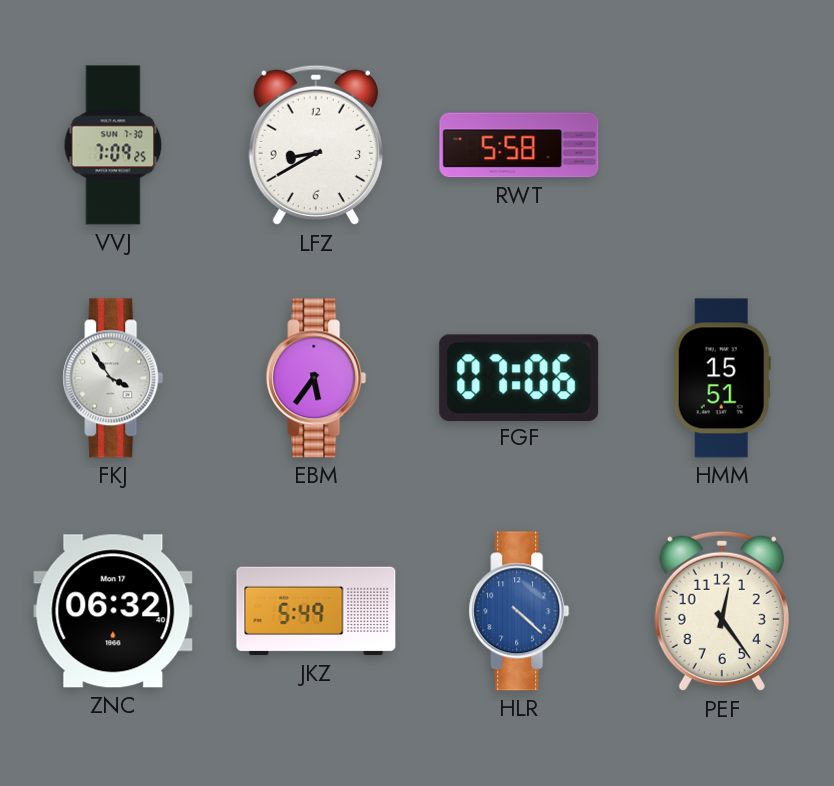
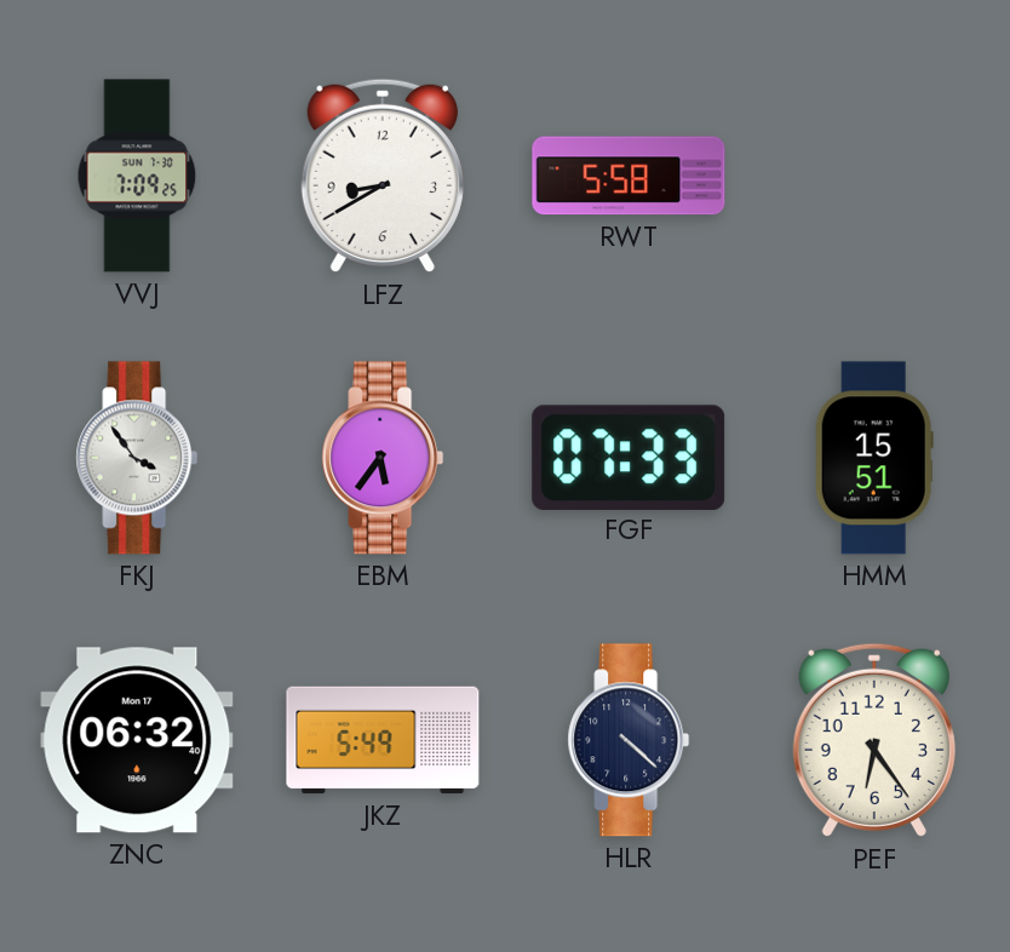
FGF: 07:06 -> 07:33 (629, 457)
HLR dial: blue -> navy (629, 740)
PEF: 12:24 -> 6:24 (874, 740)
